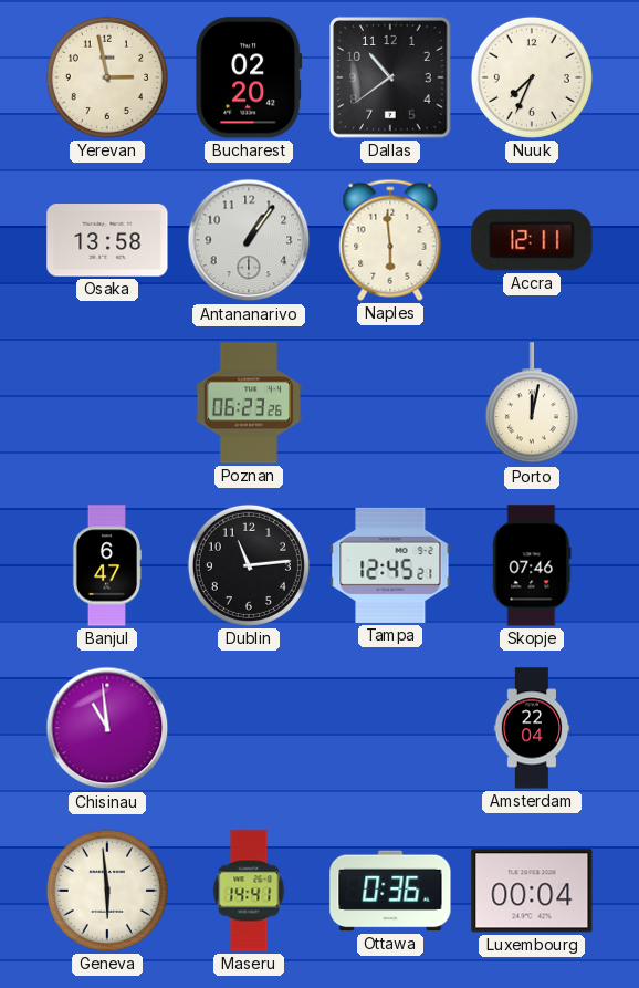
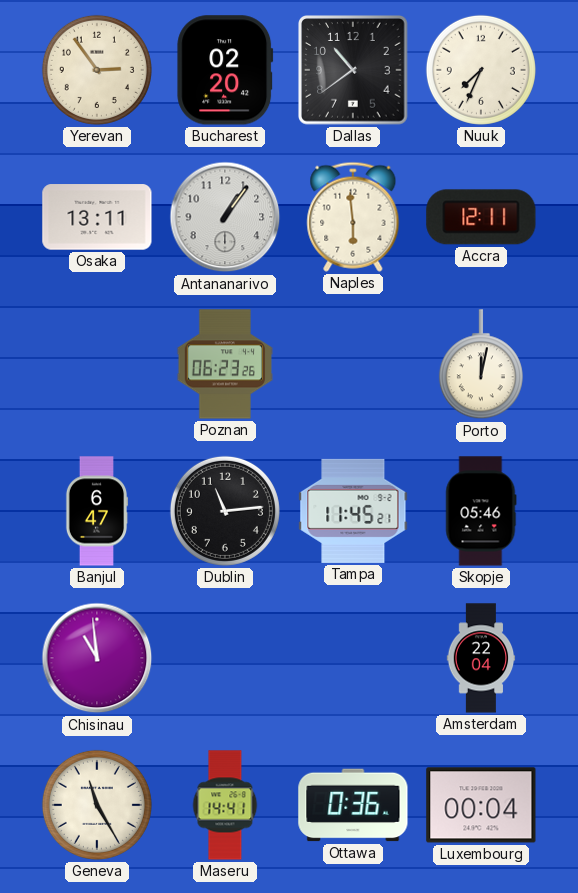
Yerevan: 2:58 -> 2:54 (97, 70)
Osaka: 13:58 -> 13:11 (97, 217)
Tampa: 12:45 -> 11:45 (353, 511)
Skopje: 07:46 -> 05:46 (481, 511)
Geneva: 5:59 -> 11:25 (97, 805)
